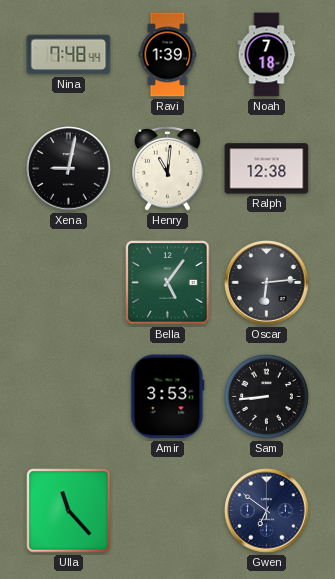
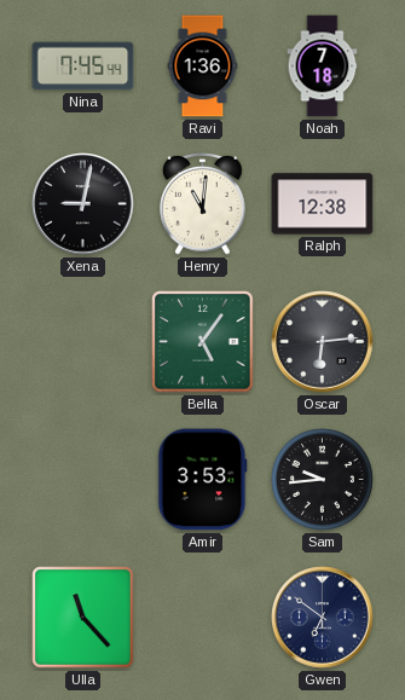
Nina: 7:48 -> 7:45 (83, 66)
Ravi: 1:39 -> 1:36 (203, 66)
Sam: 8:44 -> 9:44 (323, 480)
